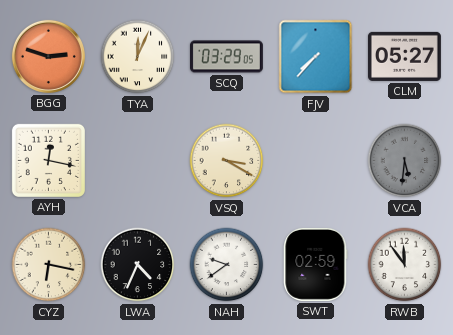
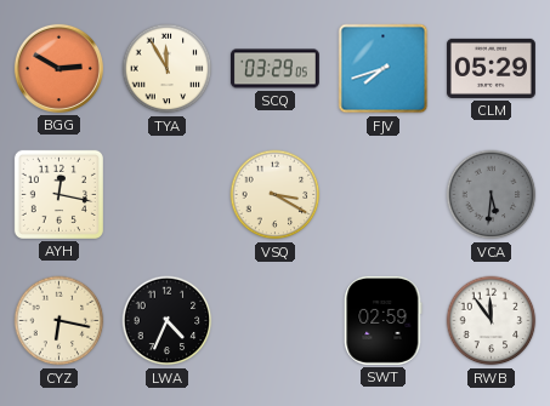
BGG: 2:48 -> 2:50 (58, 68)
TYA: 12:04 -> 11:55 (168, 69)
FJV: 7:37 -> 7:42 (384, 69)
CLM: 05:27 -> 05:29 (491, 68)
NAH: 9:39 -> none (227, 265)
